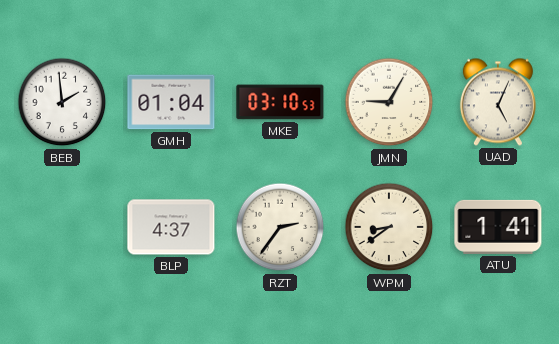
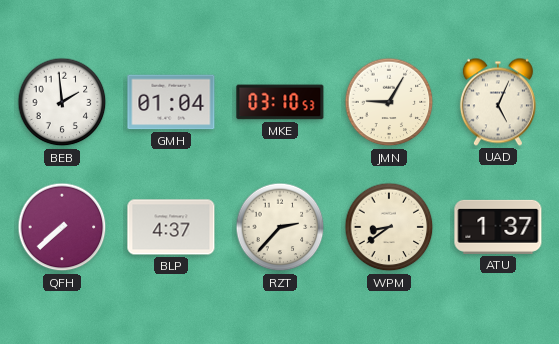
QFH: none -> 7:38 (62, 227)
RZT: 2:36 -> 2:37 (280, 227)
ATU: 1:41 -> 1:37 (498, 227)
